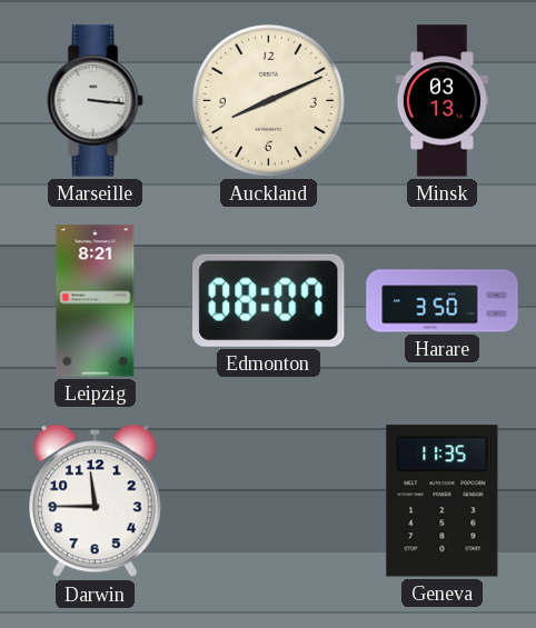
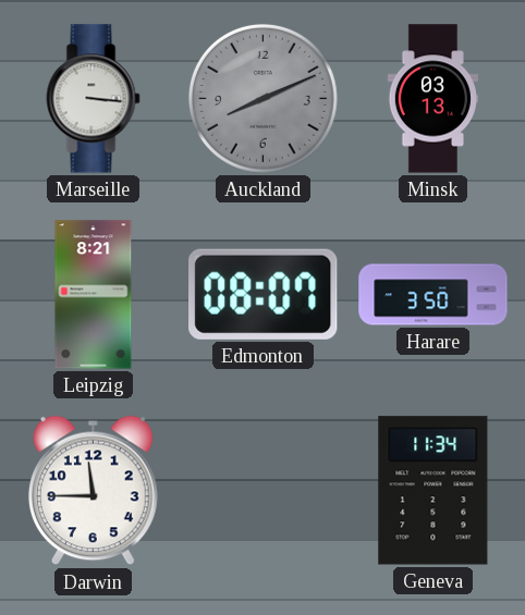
Auckland dial: cream -> grey (262, 98)
Geneva: 11:35 -> 11:34 (434, 491)
